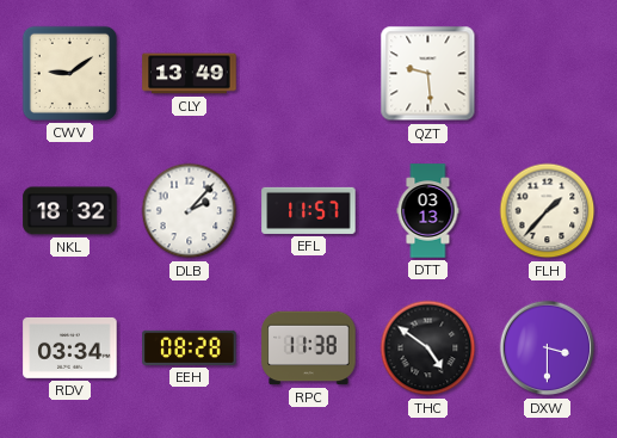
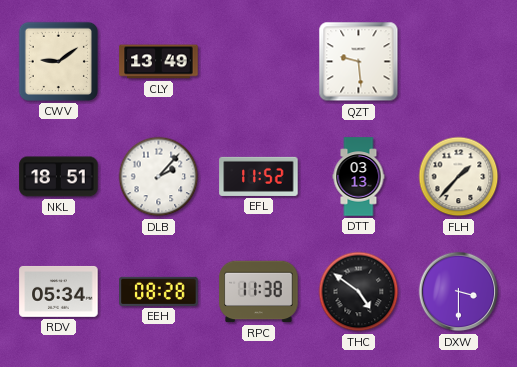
NKL: 18:32 -> 18:51 (59, 177)
EFL: 11:57 -> 11:52 (259, 176)
RDV: 03:34 -> 05:34 (59, 291)
